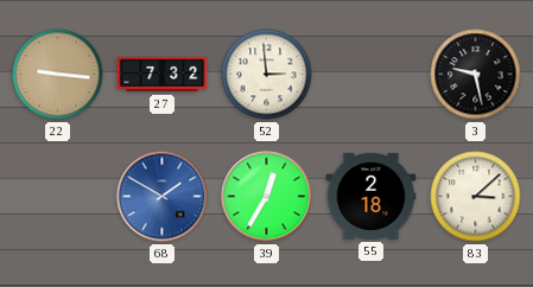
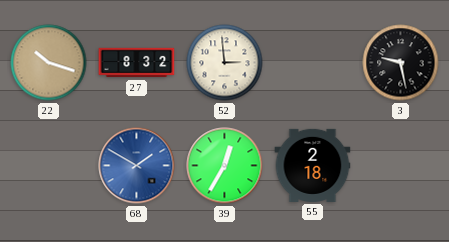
22: 9:16 -> 10:18 (49, 63)
27: 7:32 -> 8:32 (137, 63)
83: 3:08 -> none (476, 197)
